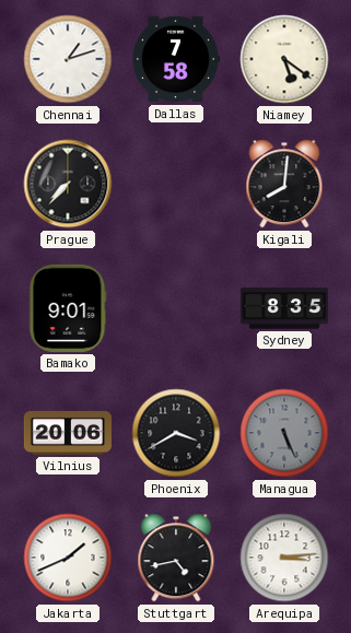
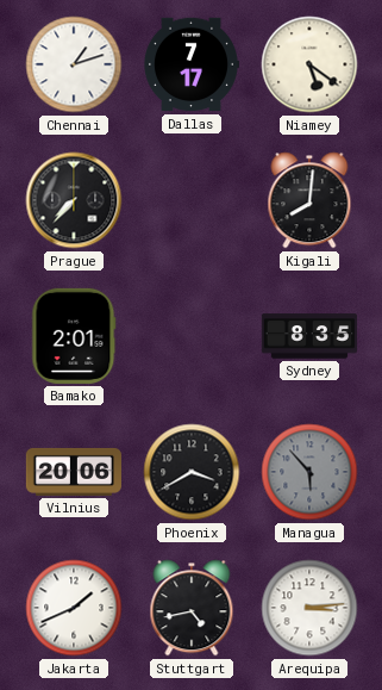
Dallas: 7:58 -> 7:17 (190, 64)
Bamako: 9:01 -> 2:01 (74, 336)
Managua: 5:26 -> 5:53 (309, 472)
